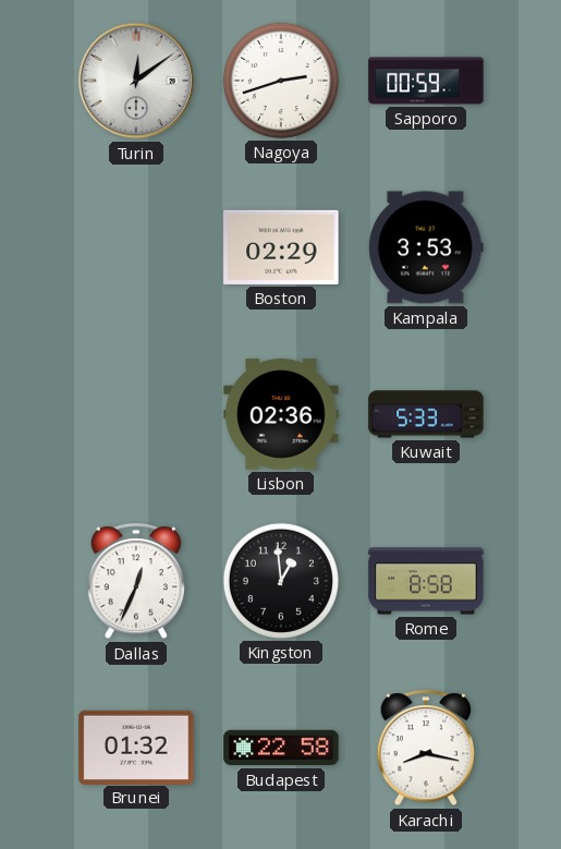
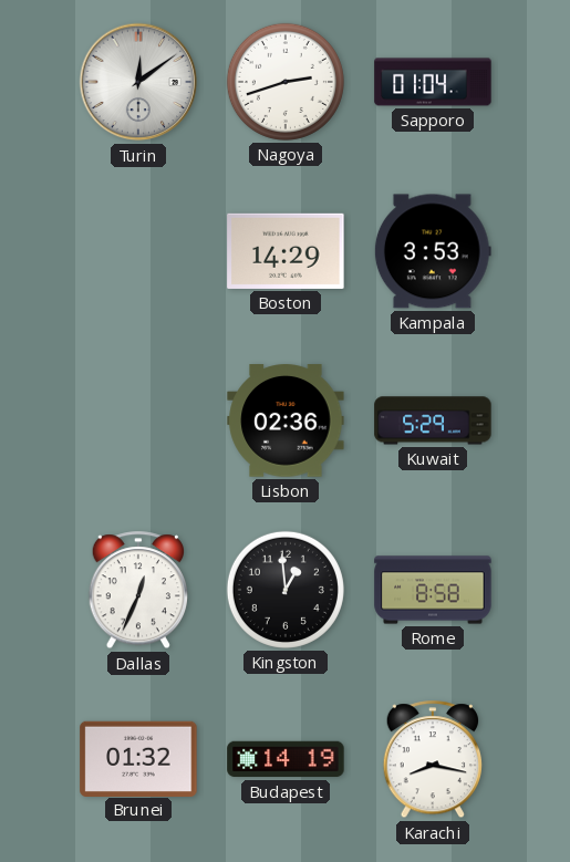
Sapporo: 00:59 -> 01:04 (433, 82)
Boston: 02:29 -> 14:29 (286, 251)
Kuwait: 5:33 -> 5:29 (433, 420)
Budapest: 22:58 -> 14:19 (286, 759)
